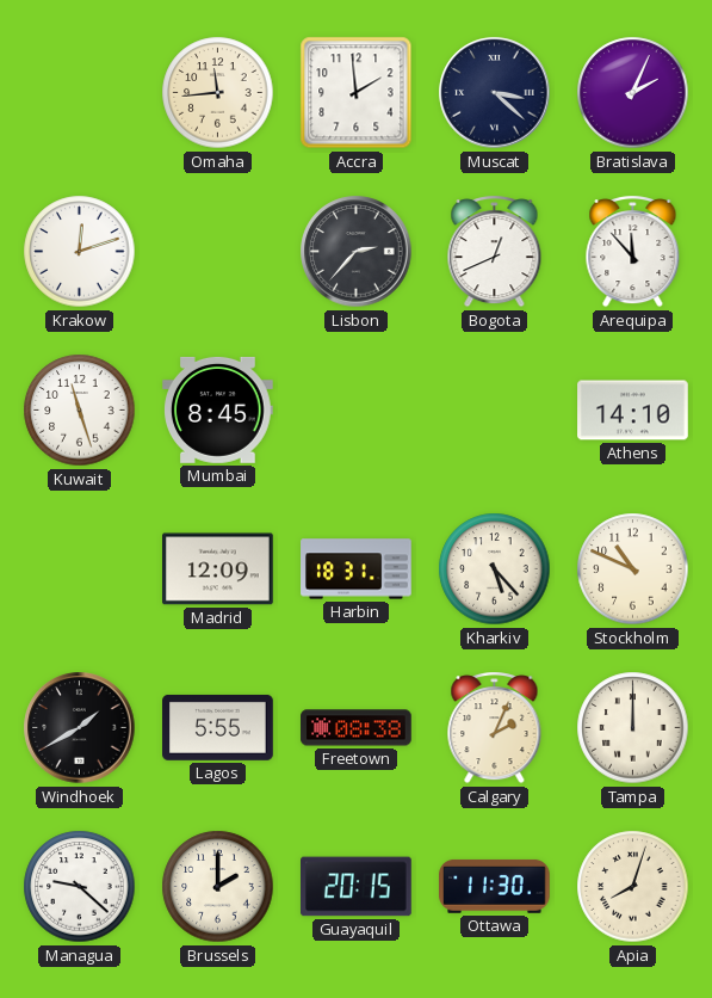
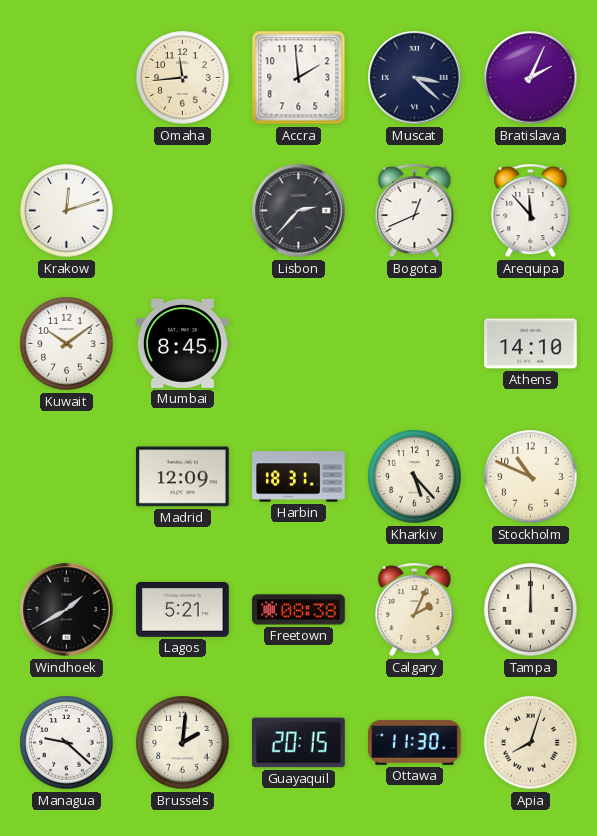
Kuwait: 11:27 -> 10:09 (67, 344)
Lagos: 5:55 -> 5:21 (183, 609)
Brussels: 2:00 -> 2:01 (183, 743)
